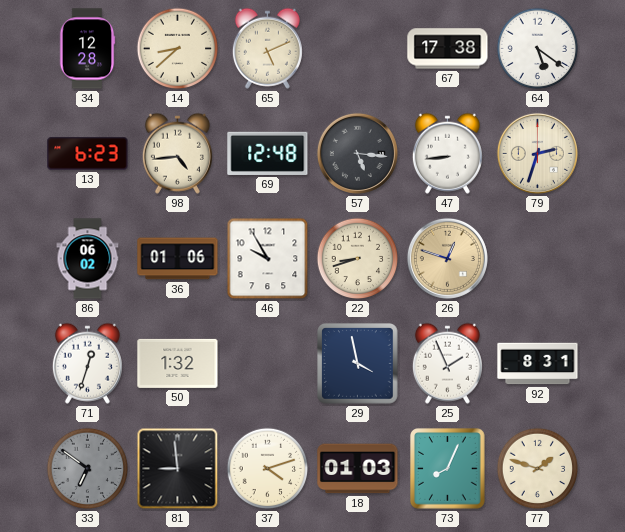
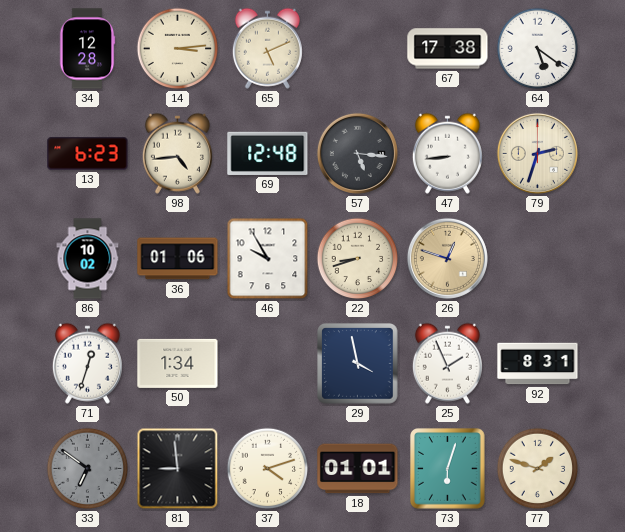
14: 8:38 -> 3:14 (178, 49)
86: 06:02 -> 10:02 (88, 259)
50: 1:32 -> 1:34 (178, 363)
18: 01:03 -> 01:01 (358, 469)
73: 8:04 -> 6:03 (448, 469)
